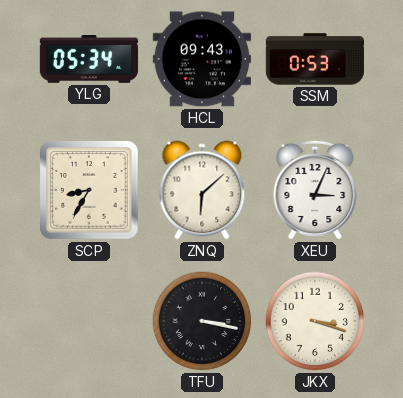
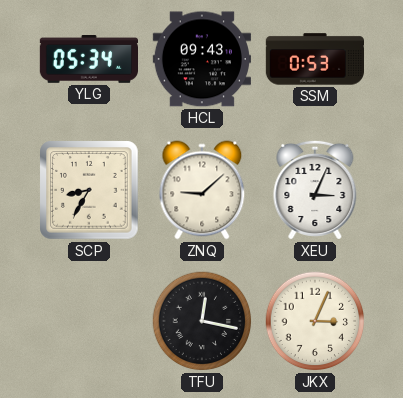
ZNQ: 6:08 -> 9:08 (202, 190)
TFU: 3:17 -> 12:17 (202, 321)
JKX: 3:18 -> 3:04 (315, 321)
